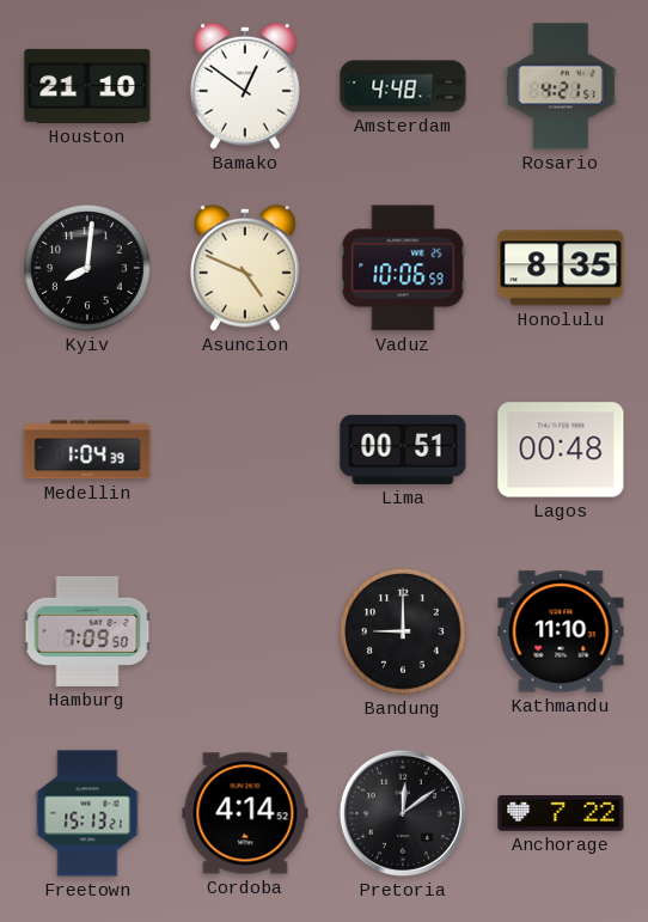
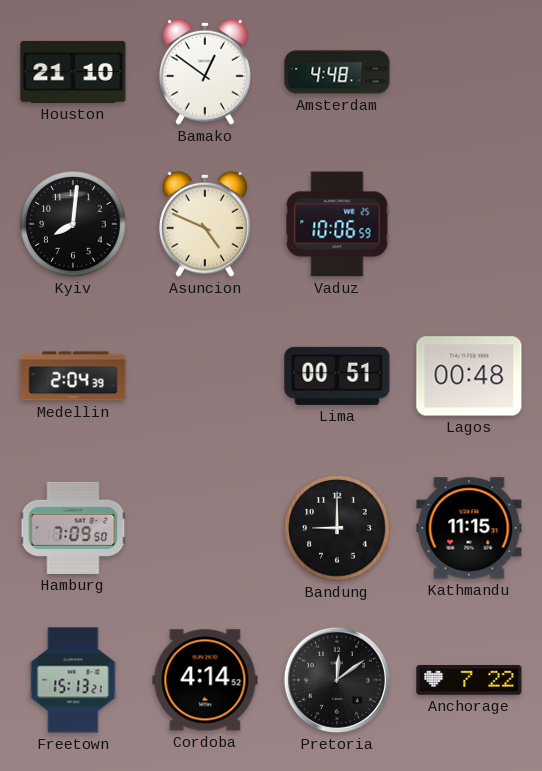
Rosario: 4:21 -> none (561, 86)
Honolulu: 8:35 -> none (561, 268)
Medellin: 1:04 -> 2:04 (73, 376)
Kathmandu: 11:10 -> 11:15 (469, 528)
